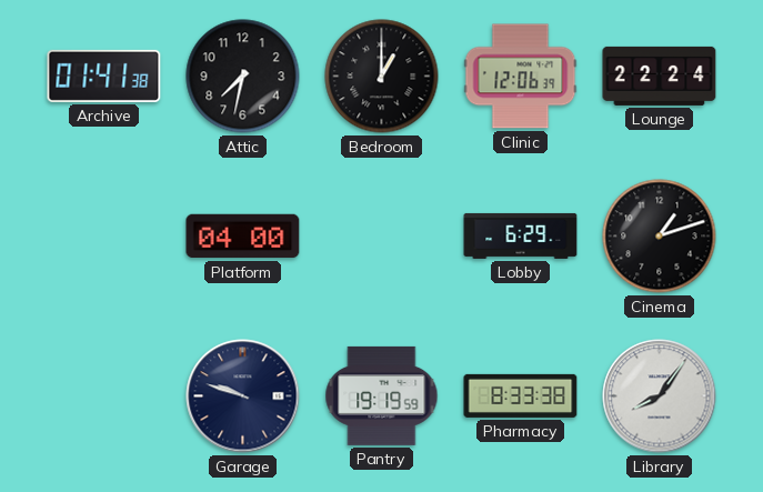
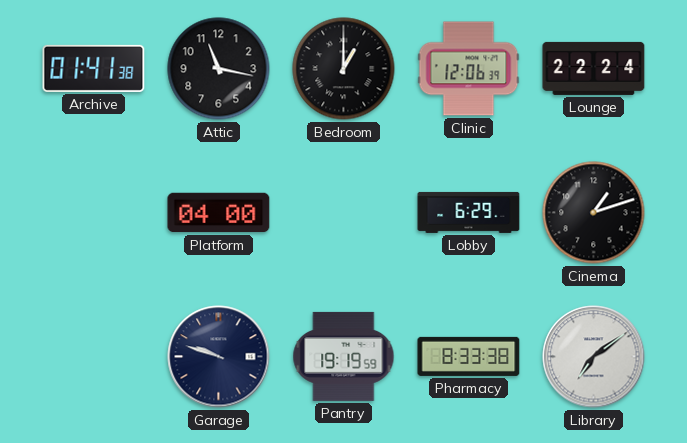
Attic: 7:32 -> 11:17 (219, 69)
Library: 8:06 -> 7:09 (594, 357)
